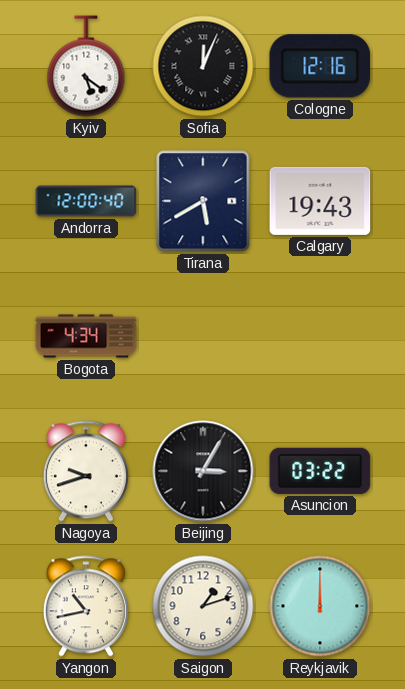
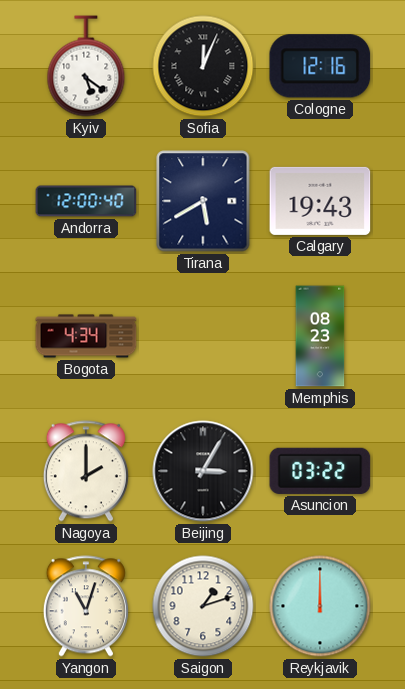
Memphis: none -> 08:23 (320, 336)
Nagoya: 9:42 -> 2:00 (86, 471)
Yangon: 10:43 -> 11:03 (86, 606)
